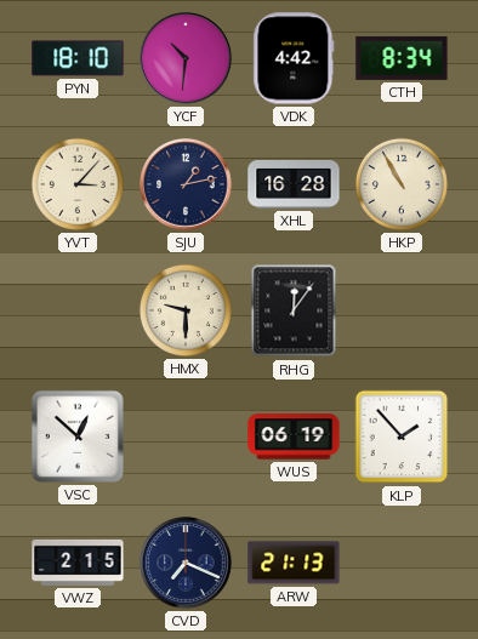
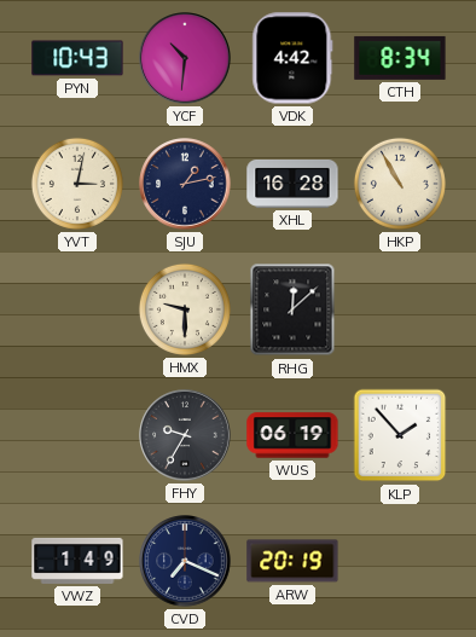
PYN: 18:10 -> 10:43 (77, 58)
YVT: 3:07 -> 3:02 (77, 184)
RHG: 12:06 -> 12:08 (292, 309)
VSC: 12:52 -> none (78, 437)
FHY: none -> 9:35 (185, 435)
VWZ: 2:15 -> 1:49 (77, 561)
ARW: 21:13 -> 20:19 (292, 561)
